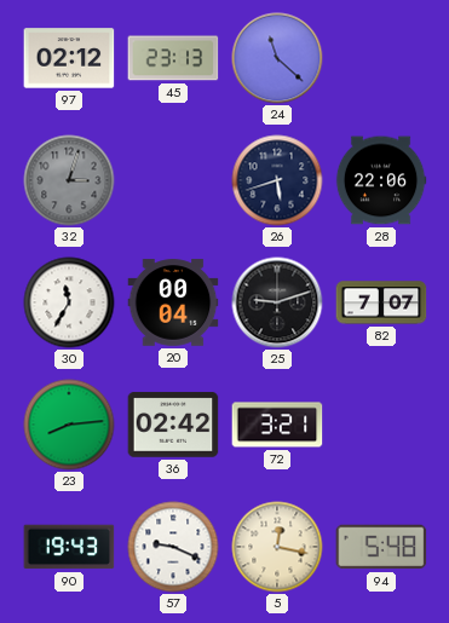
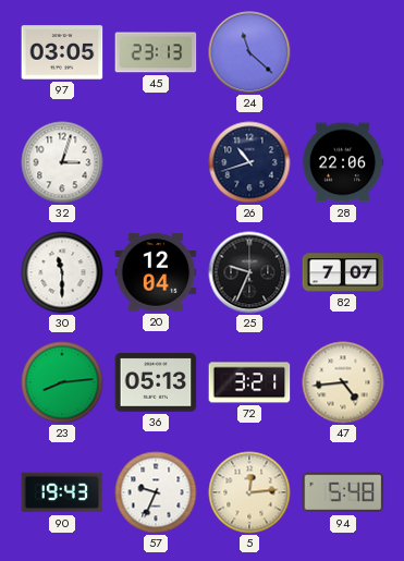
97: 02:12 -> 03:05 (62, 52)
32 dial: grey -> white (62, 162)
26: 5:42 -> 10:42 (249, 162)
30: 11:35 -> 11:30 (62, 272)
20: 00:04 -> 12:04 (156, 272)
25: 9:12 -> 9:34 (249, 272)
36: 02:42 -> 05:13 (156, 382)
47: none -> 4:44 (343, 382)
57: 9:19 -> 9:34 (156, 492)
5: 12:17 -> 12:14 (249, 492)
